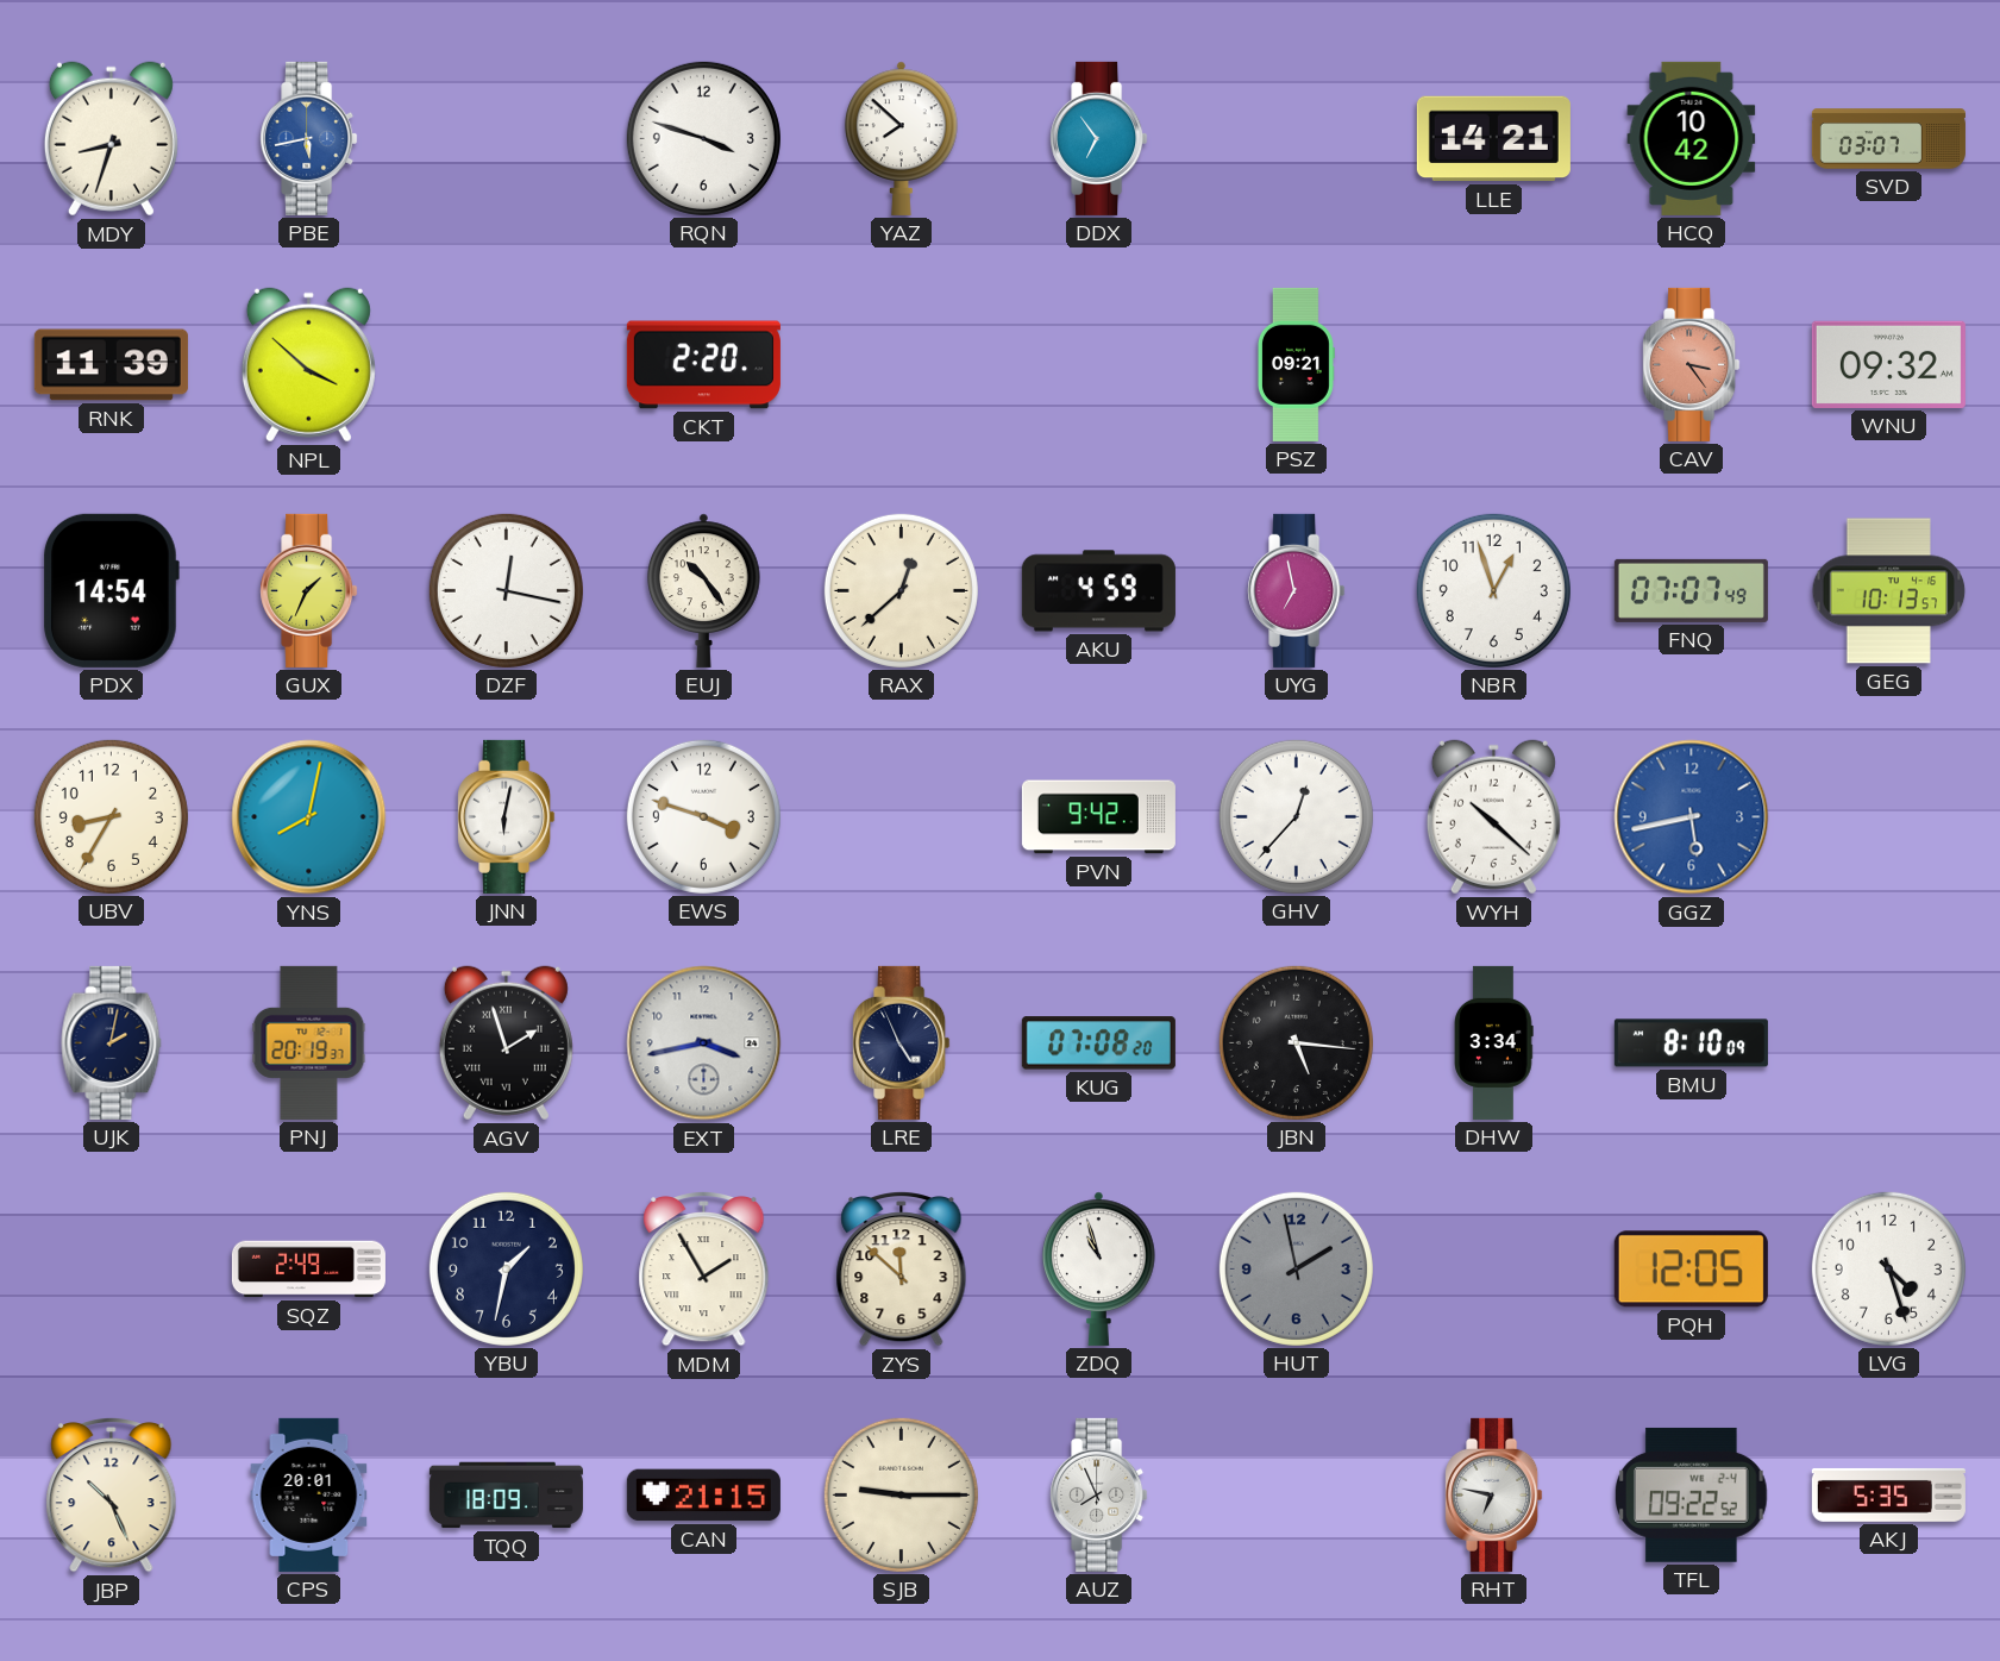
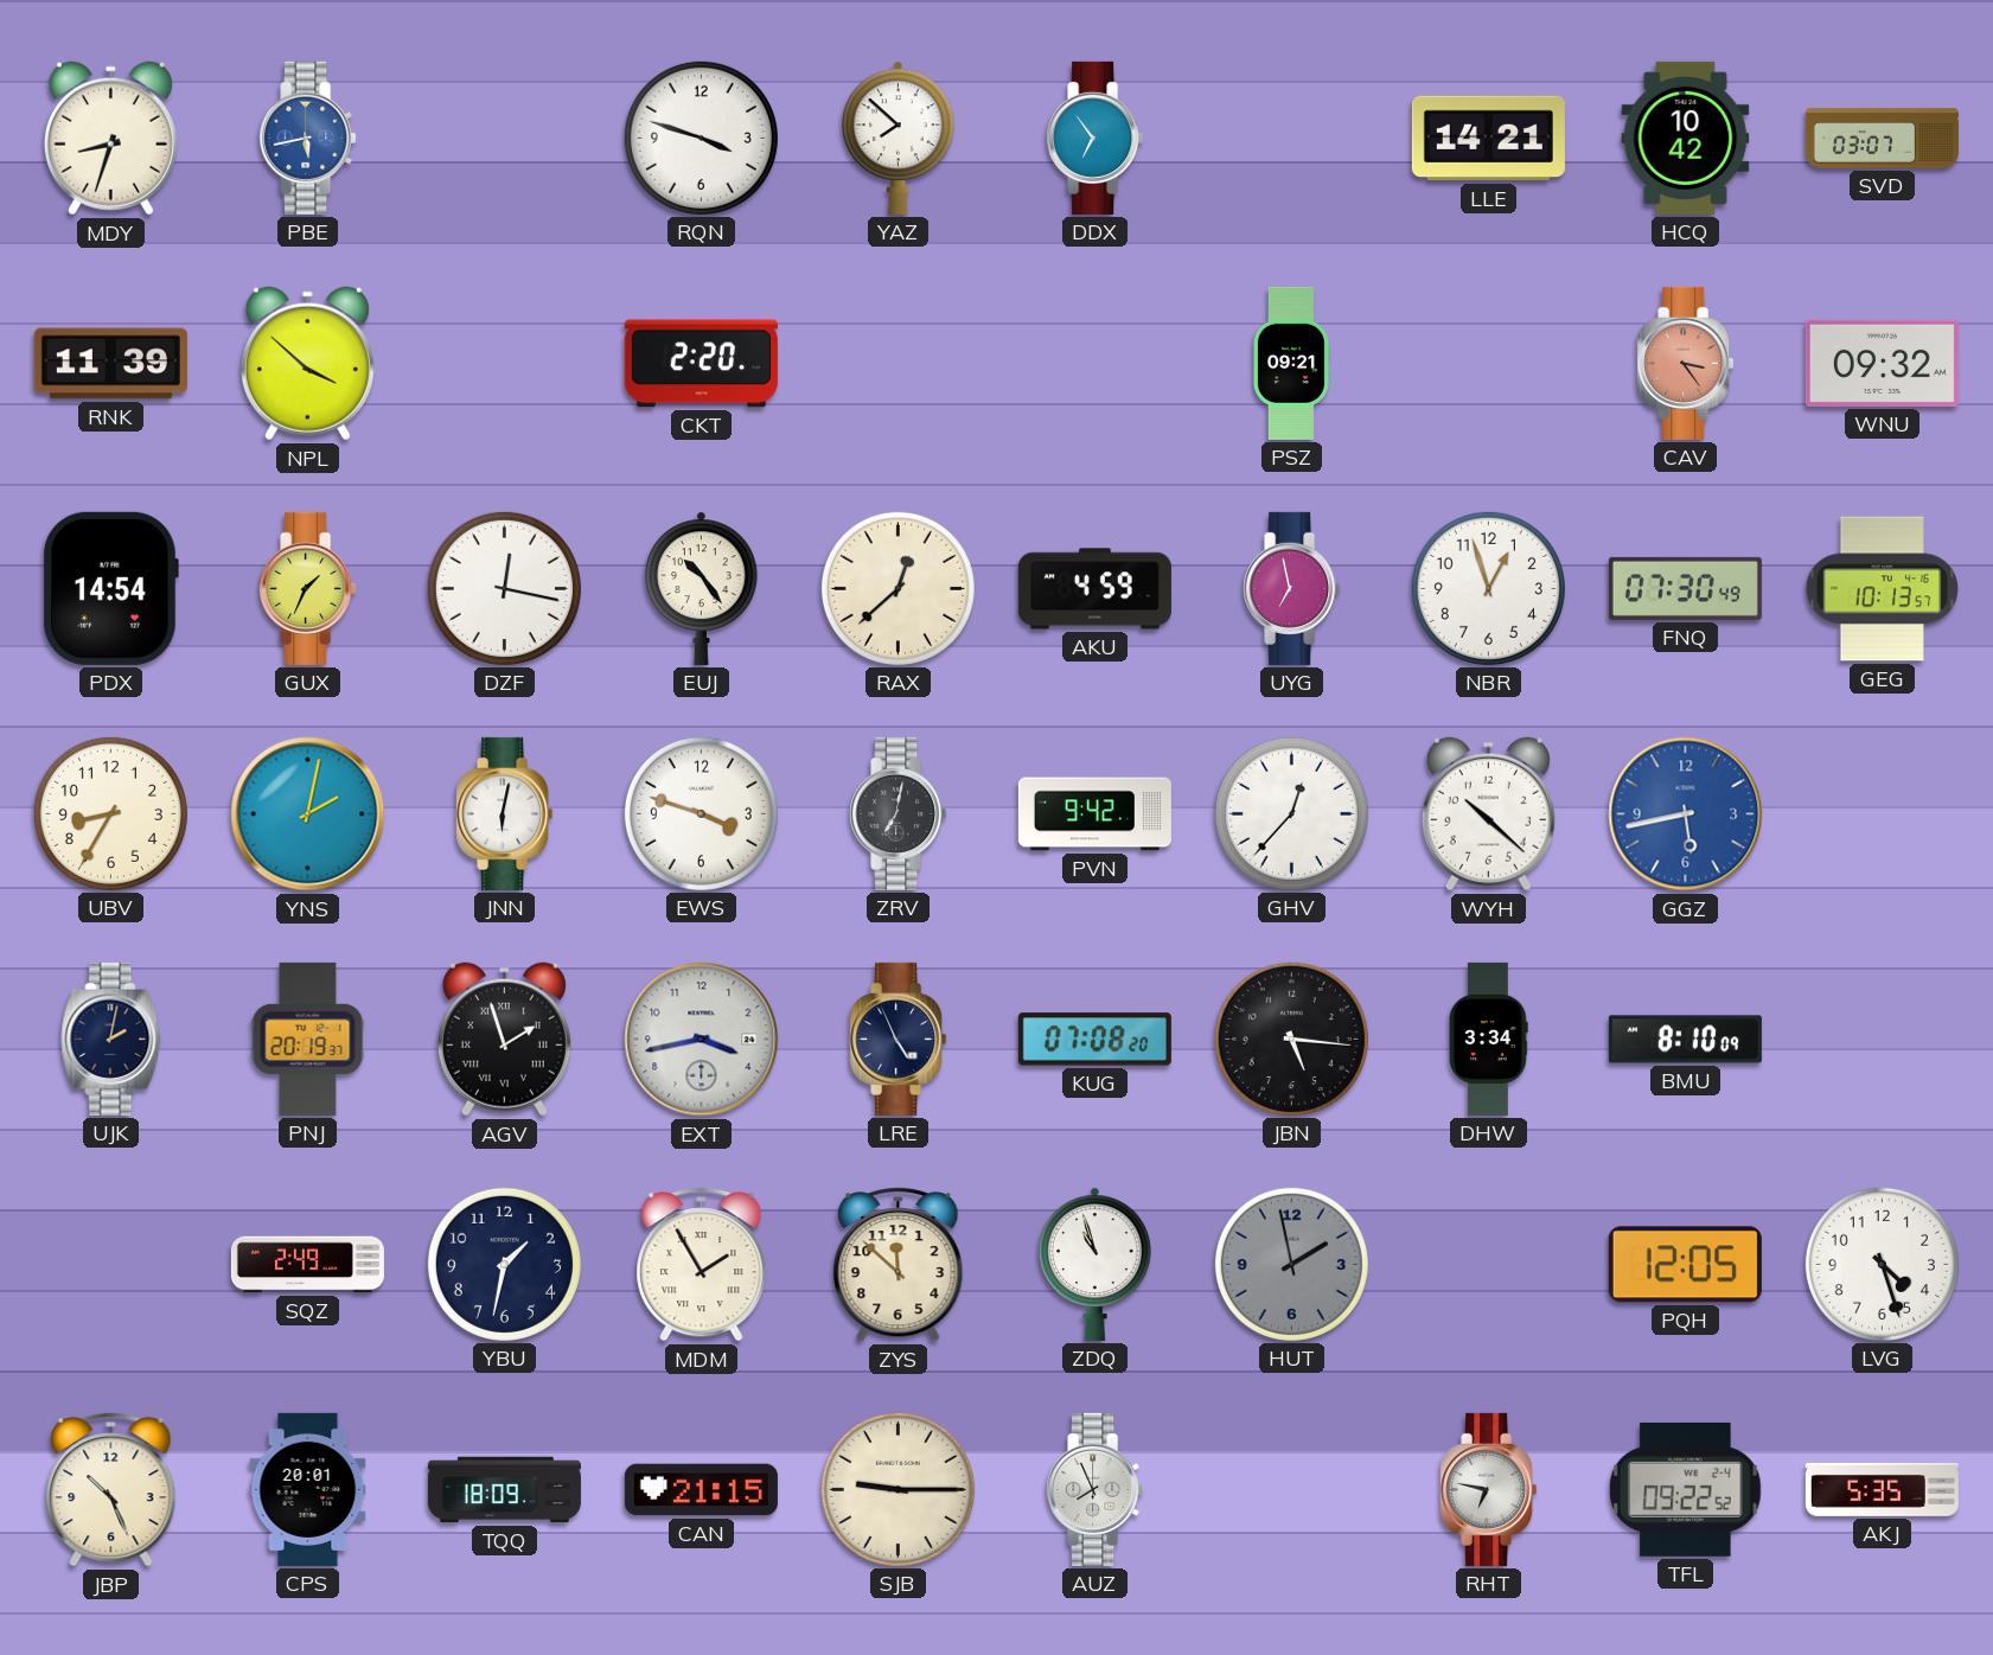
FNQ: 07:07 -> 07:30 (1685, 588)
YNS: 8:02 -> 2:02 (308, 814)
ZRV: none -> 7:02 (899, 813)
